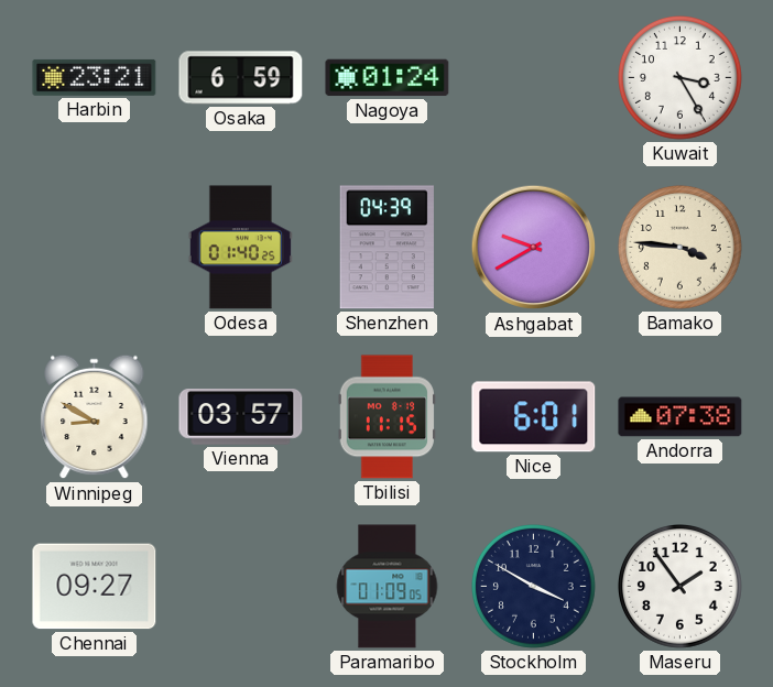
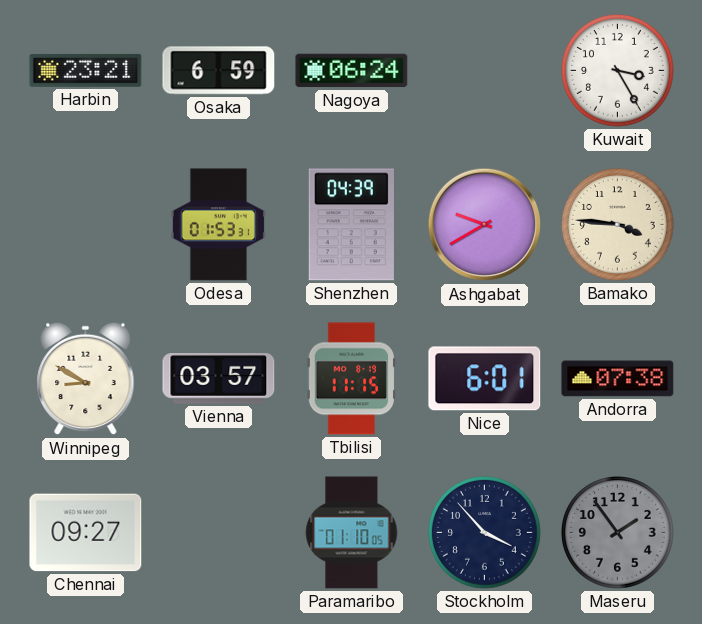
Nagoya: 01:24 -> 06:24 (352, 71)
Odesa: 01:40 -> 01:53 (218, 225)
Paramaribo: 01:09 -> 01:10 (352, 533)
Stockholm: 3:50 -> 3:53 (485, 533)
Maseru dial: white -> grey (618, 533)
